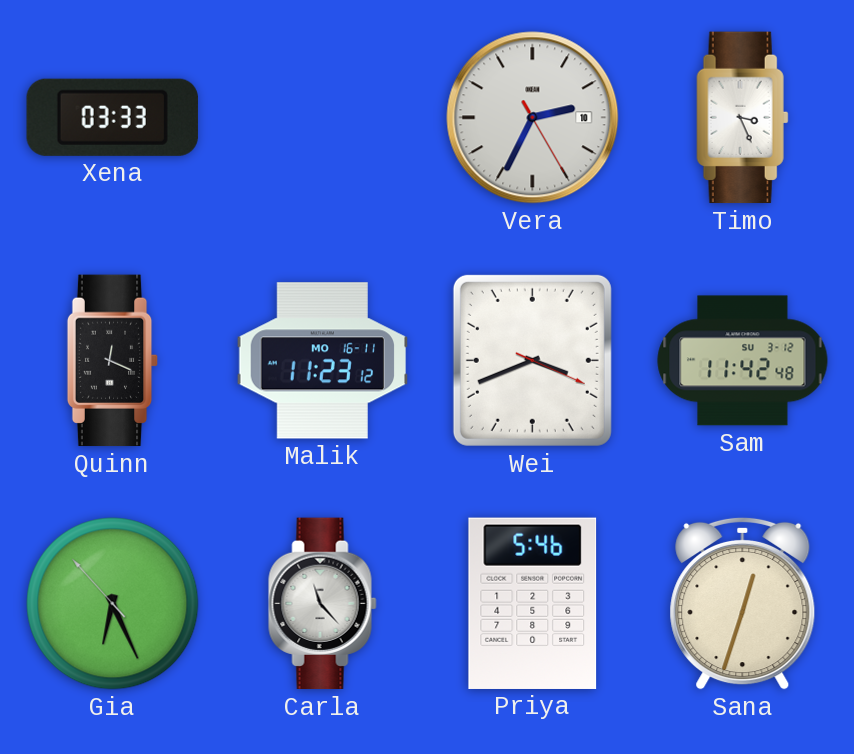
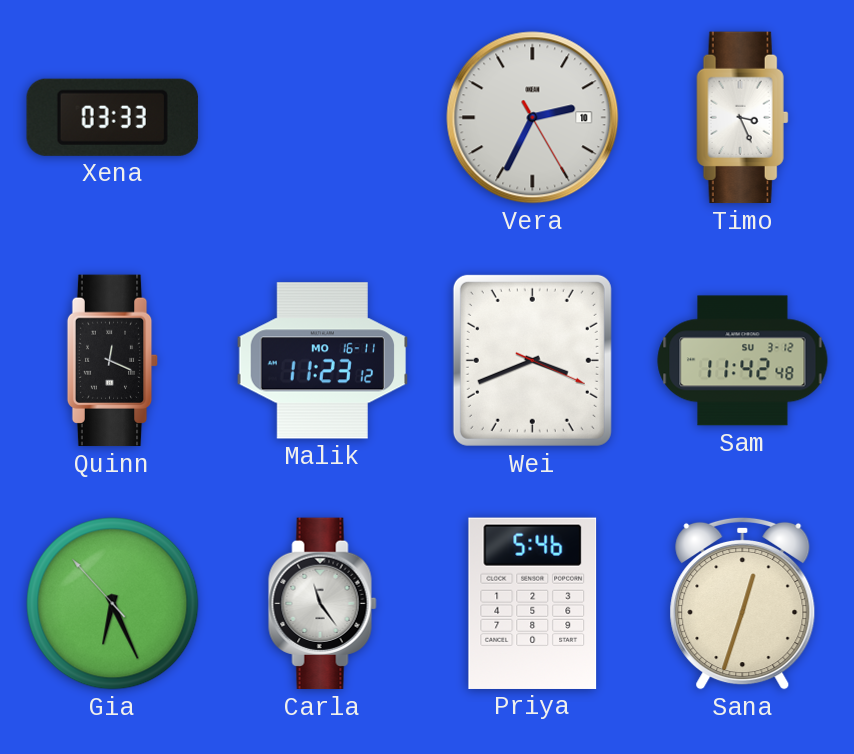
Carla: 11:23 -> 11:24 (323, 604)
